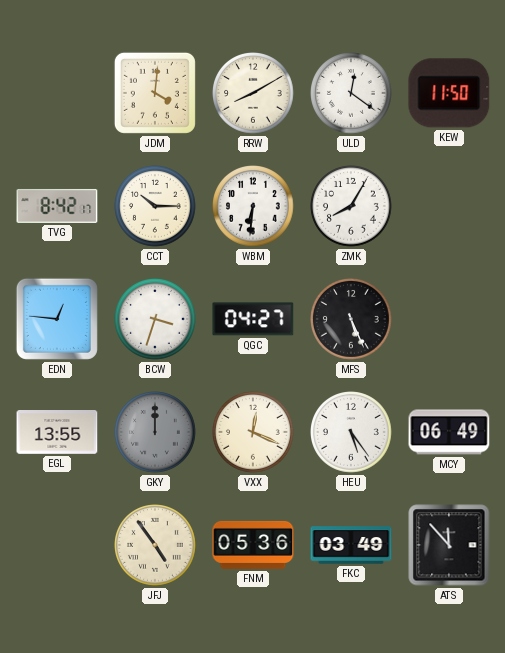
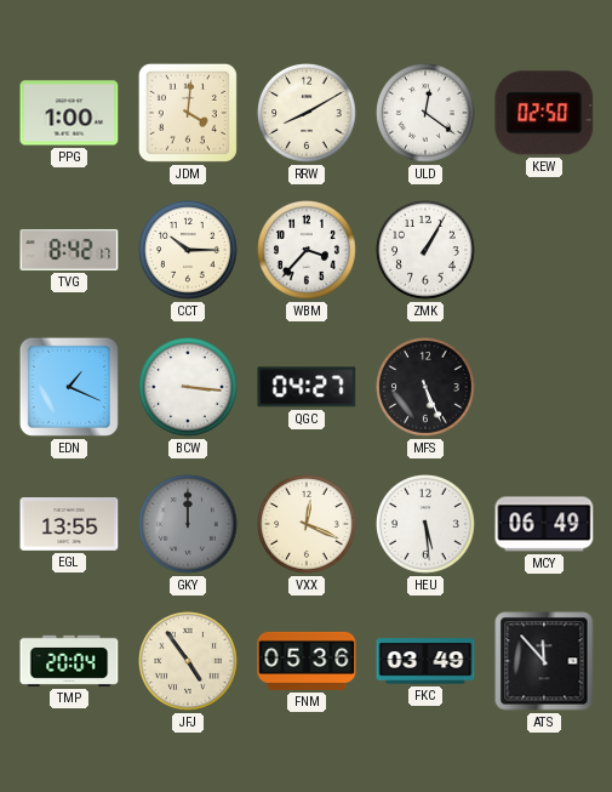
PPG: none -> 1:00 (69, 113)
KEW: 11:50 -> 02:50 (544, 113)
WBM: 6:31 -> 3:37 (308, 251)
ZMK: 8:05 -> 1:05 (427, 251)
EDN: 12:46 -> 1:19 (69, 387)
BCW: 3:33 -> 3:16 (189, 388)
HEU: 5:24 -> 5:29 (427, 525)
TMP: none -> 20:04 (69, 661)
